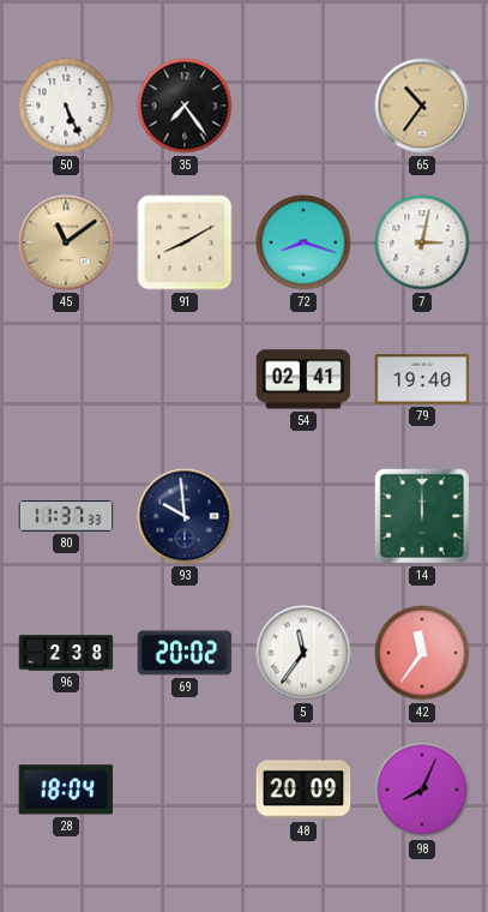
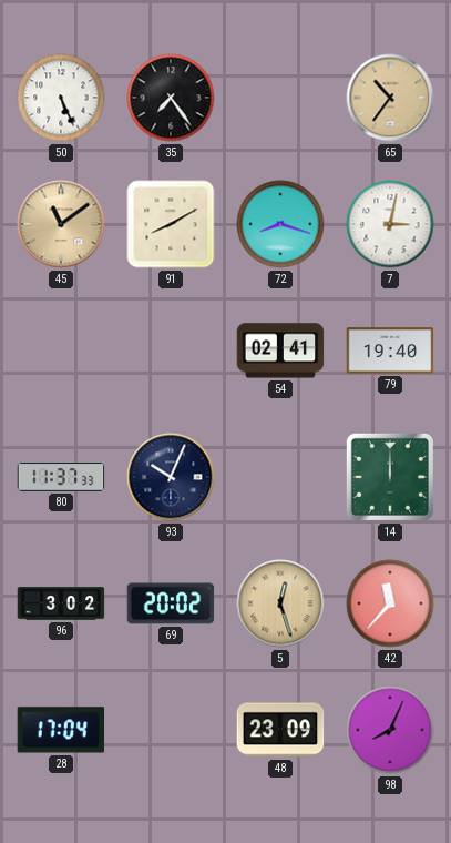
93: 9:59 -> 10:04 (171, 477)
96: 2:38 -> 3:02 (61, 603)
5: 11:36 -> 12:27 (280, 603)
5 dial: white -> champagne (280, 603)
42: 11:36 -> 11:37 (390, 603)
28: 18:04 -> 17:04 (61, 730)
48: 20:09 -> 23:09 (280, 730)
